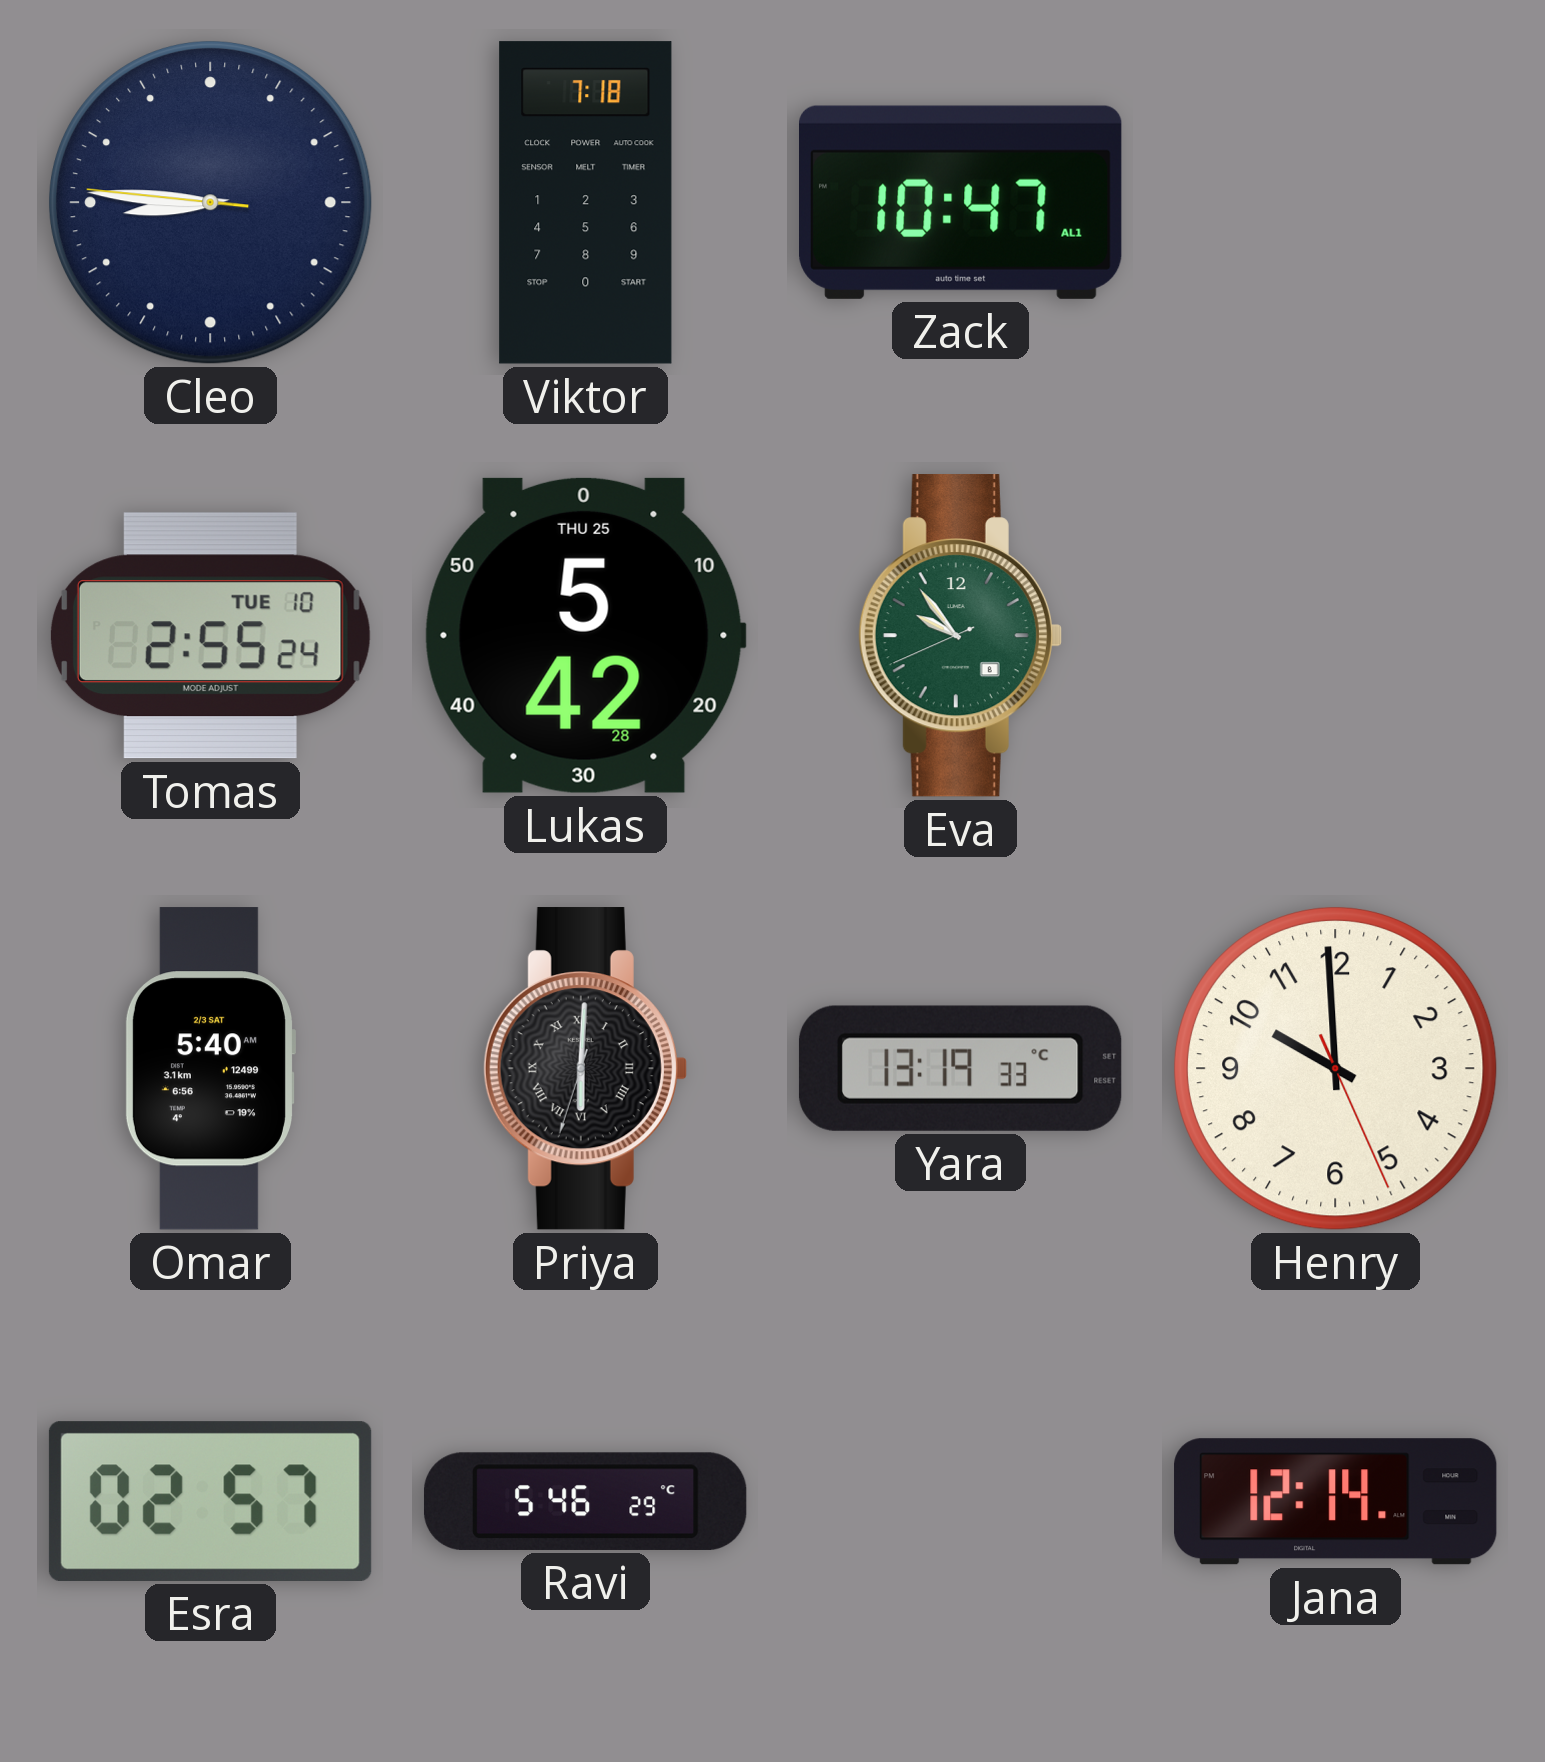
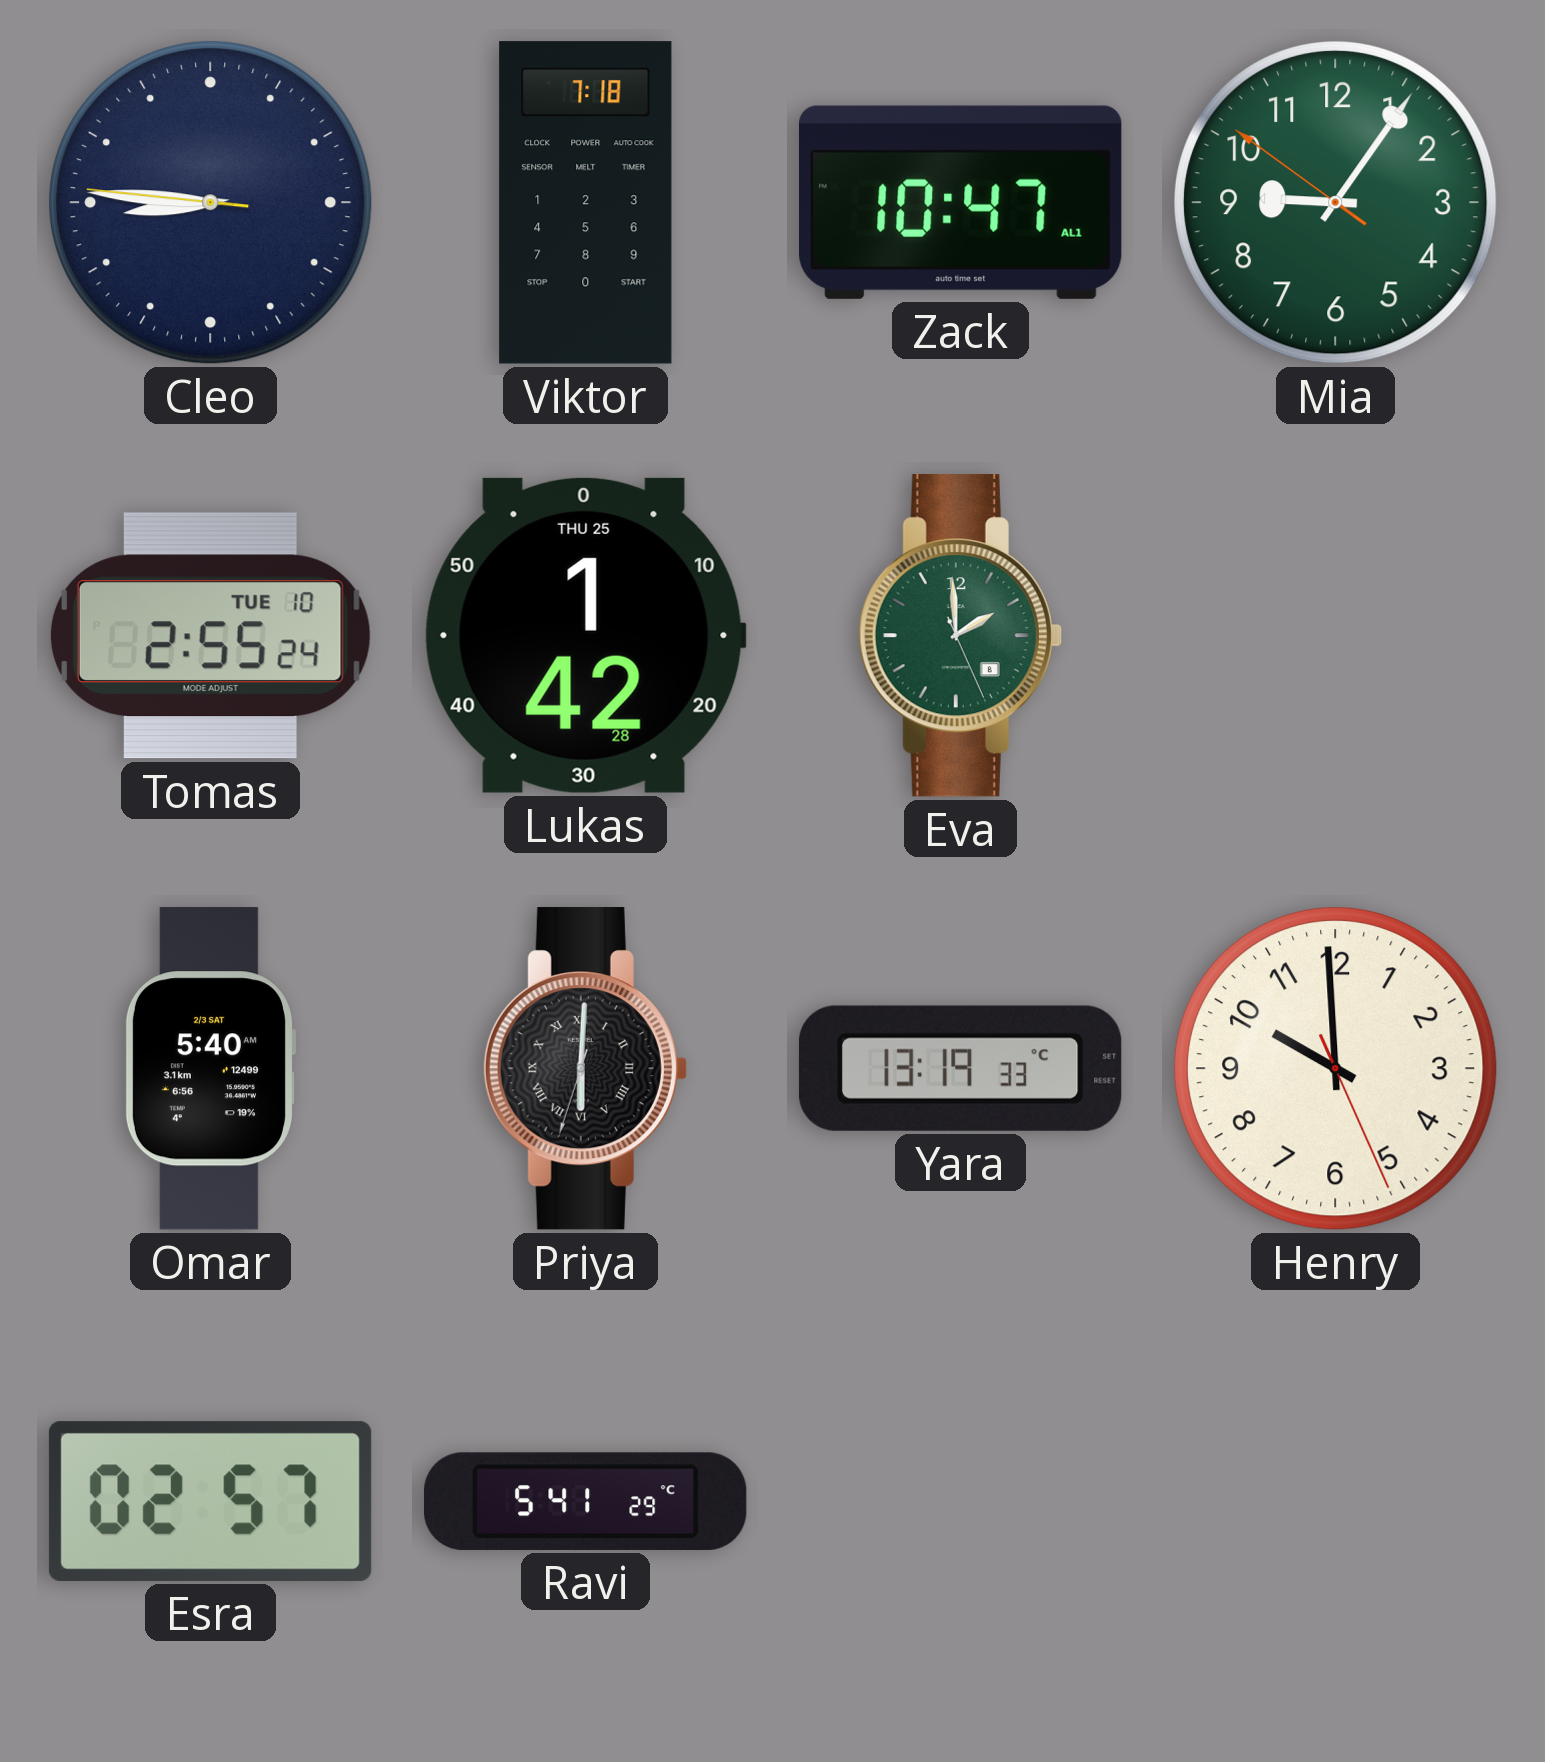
Mia: none -> 9:05 (1335, 202)
Lukas: 5:42 -> 1:42 (585, 635)
Eva: 9:53 -> 1:59 (960, 636)
Ravi: 5:46 -> 5:41 (585, 1501)
Jana: 12:14 -> none (1336, 1502)
